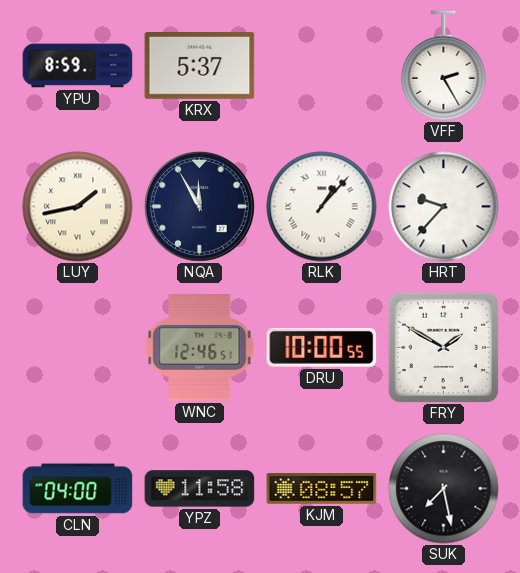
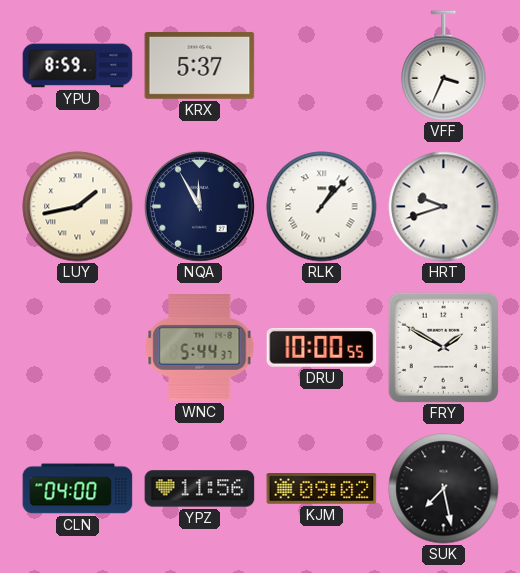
VFF: 2:25 -> 3:34 (444, 66)
HRT: 9:37 -> 9:42 (444, 207)
WNC: 12:46 -> 5:44 (200, 348)
YPZ: 11:58 -> 11:56 (200, 489)
KJM: 08:57 -> 09:02 (322, 489)
